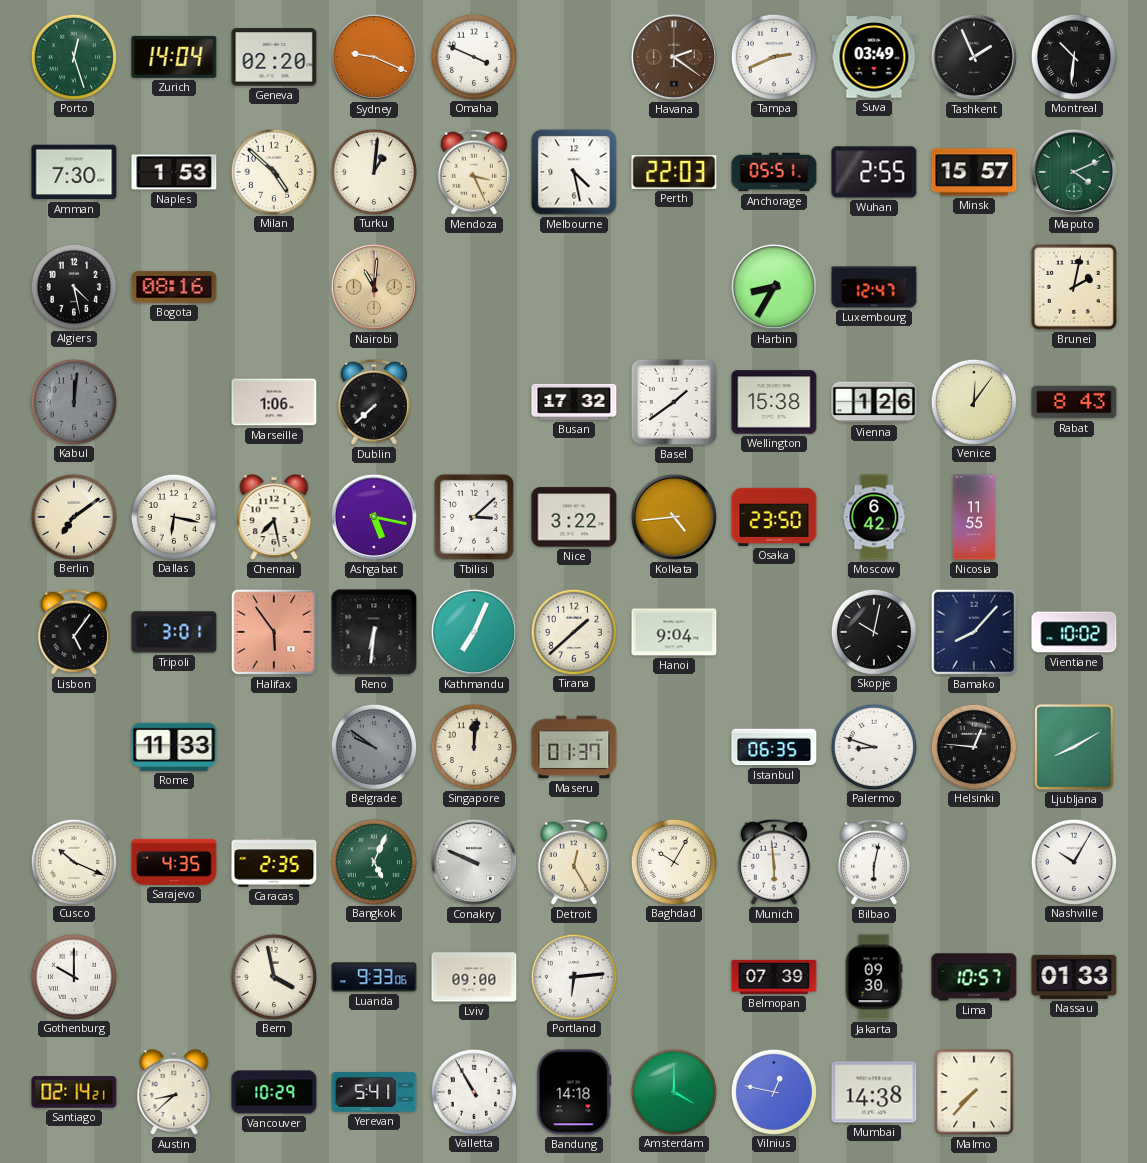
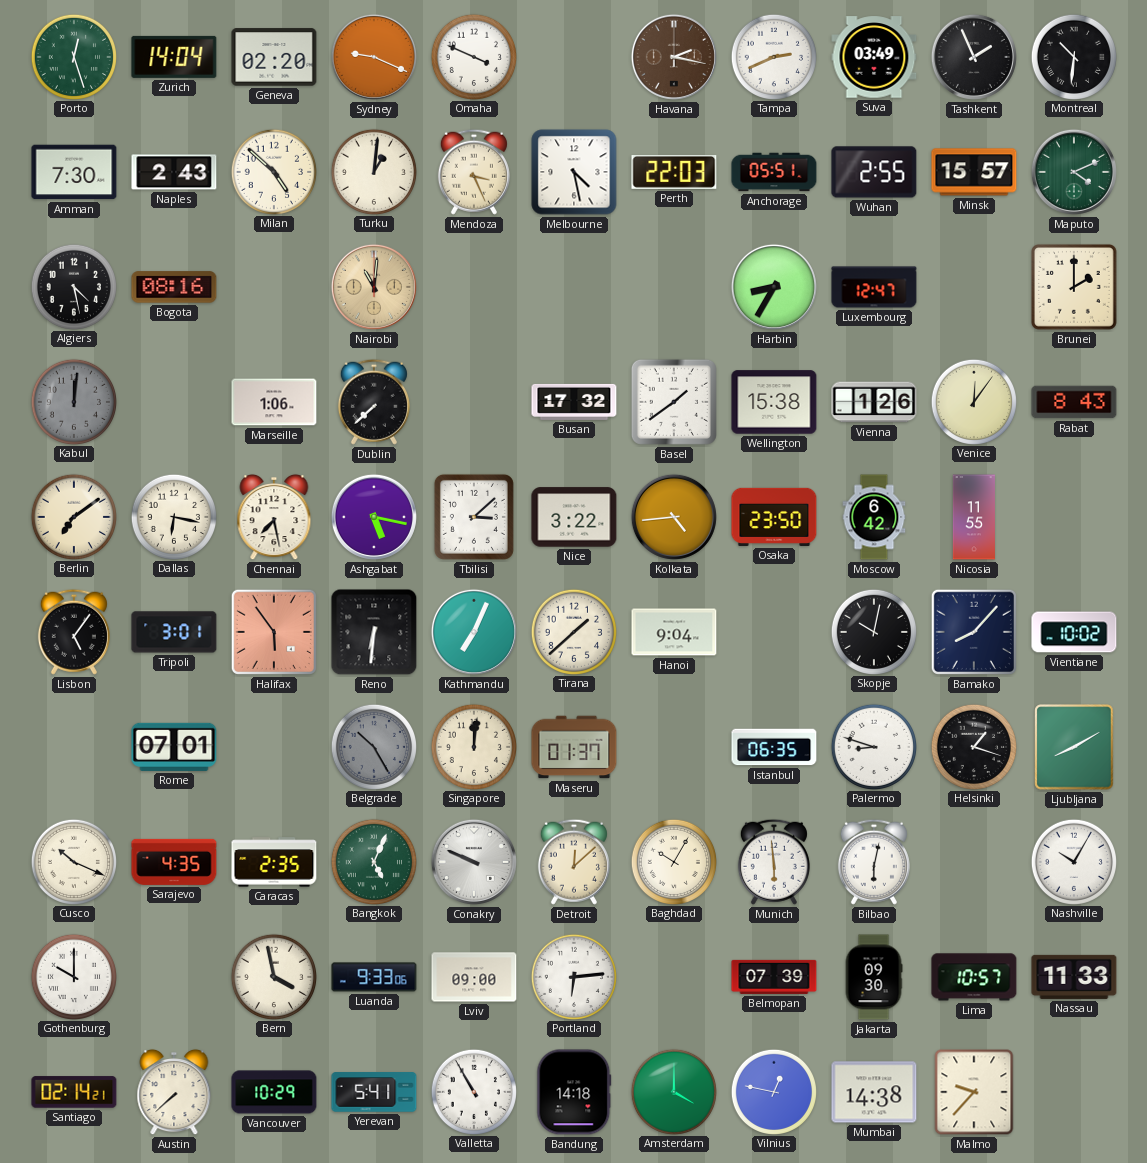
Havana: 2:21 -> 2:17 (674, 57)
Naples: 1:53 -> 2:43 (174, 172)
Brunei: 2:02 -> 2:00 (1074, 287)
Rome: 11:33 -> 07:01 (174, 747)
Belgrade: 9:51 -> 10:25 (373, 746)
Helsinki: 12:46 -> 1:18 (973, 746)
Detroit: 12:25 -> 12:08 (574, 862)
Nassau: 01:33 -> 11:33 (1074, 977)
Austin: 8:38 -> 7:38 (174, 1092)
Malmo: 7:37 -> 9:37 (974, 1092)
